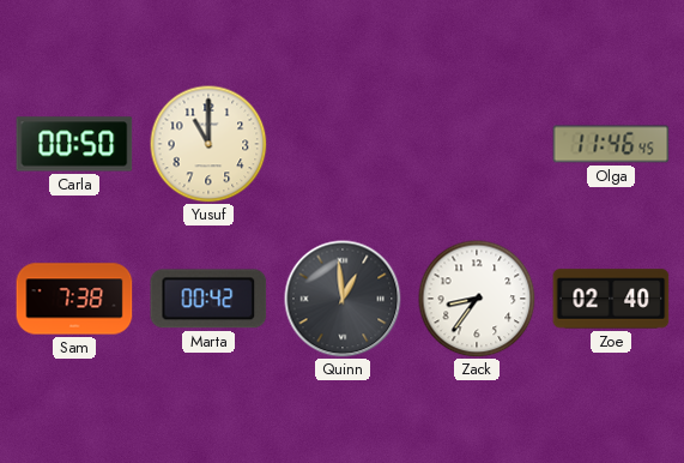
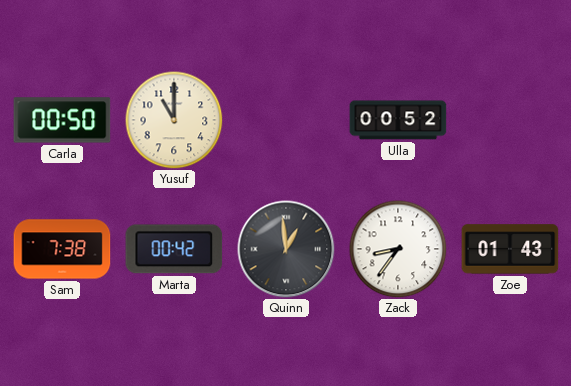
Ulla: none -> 00:52 (398, 120)
Olga: 11:46 -> none (611, 144)
Zoe: 02:40 -> 01:43 (510, 249)
